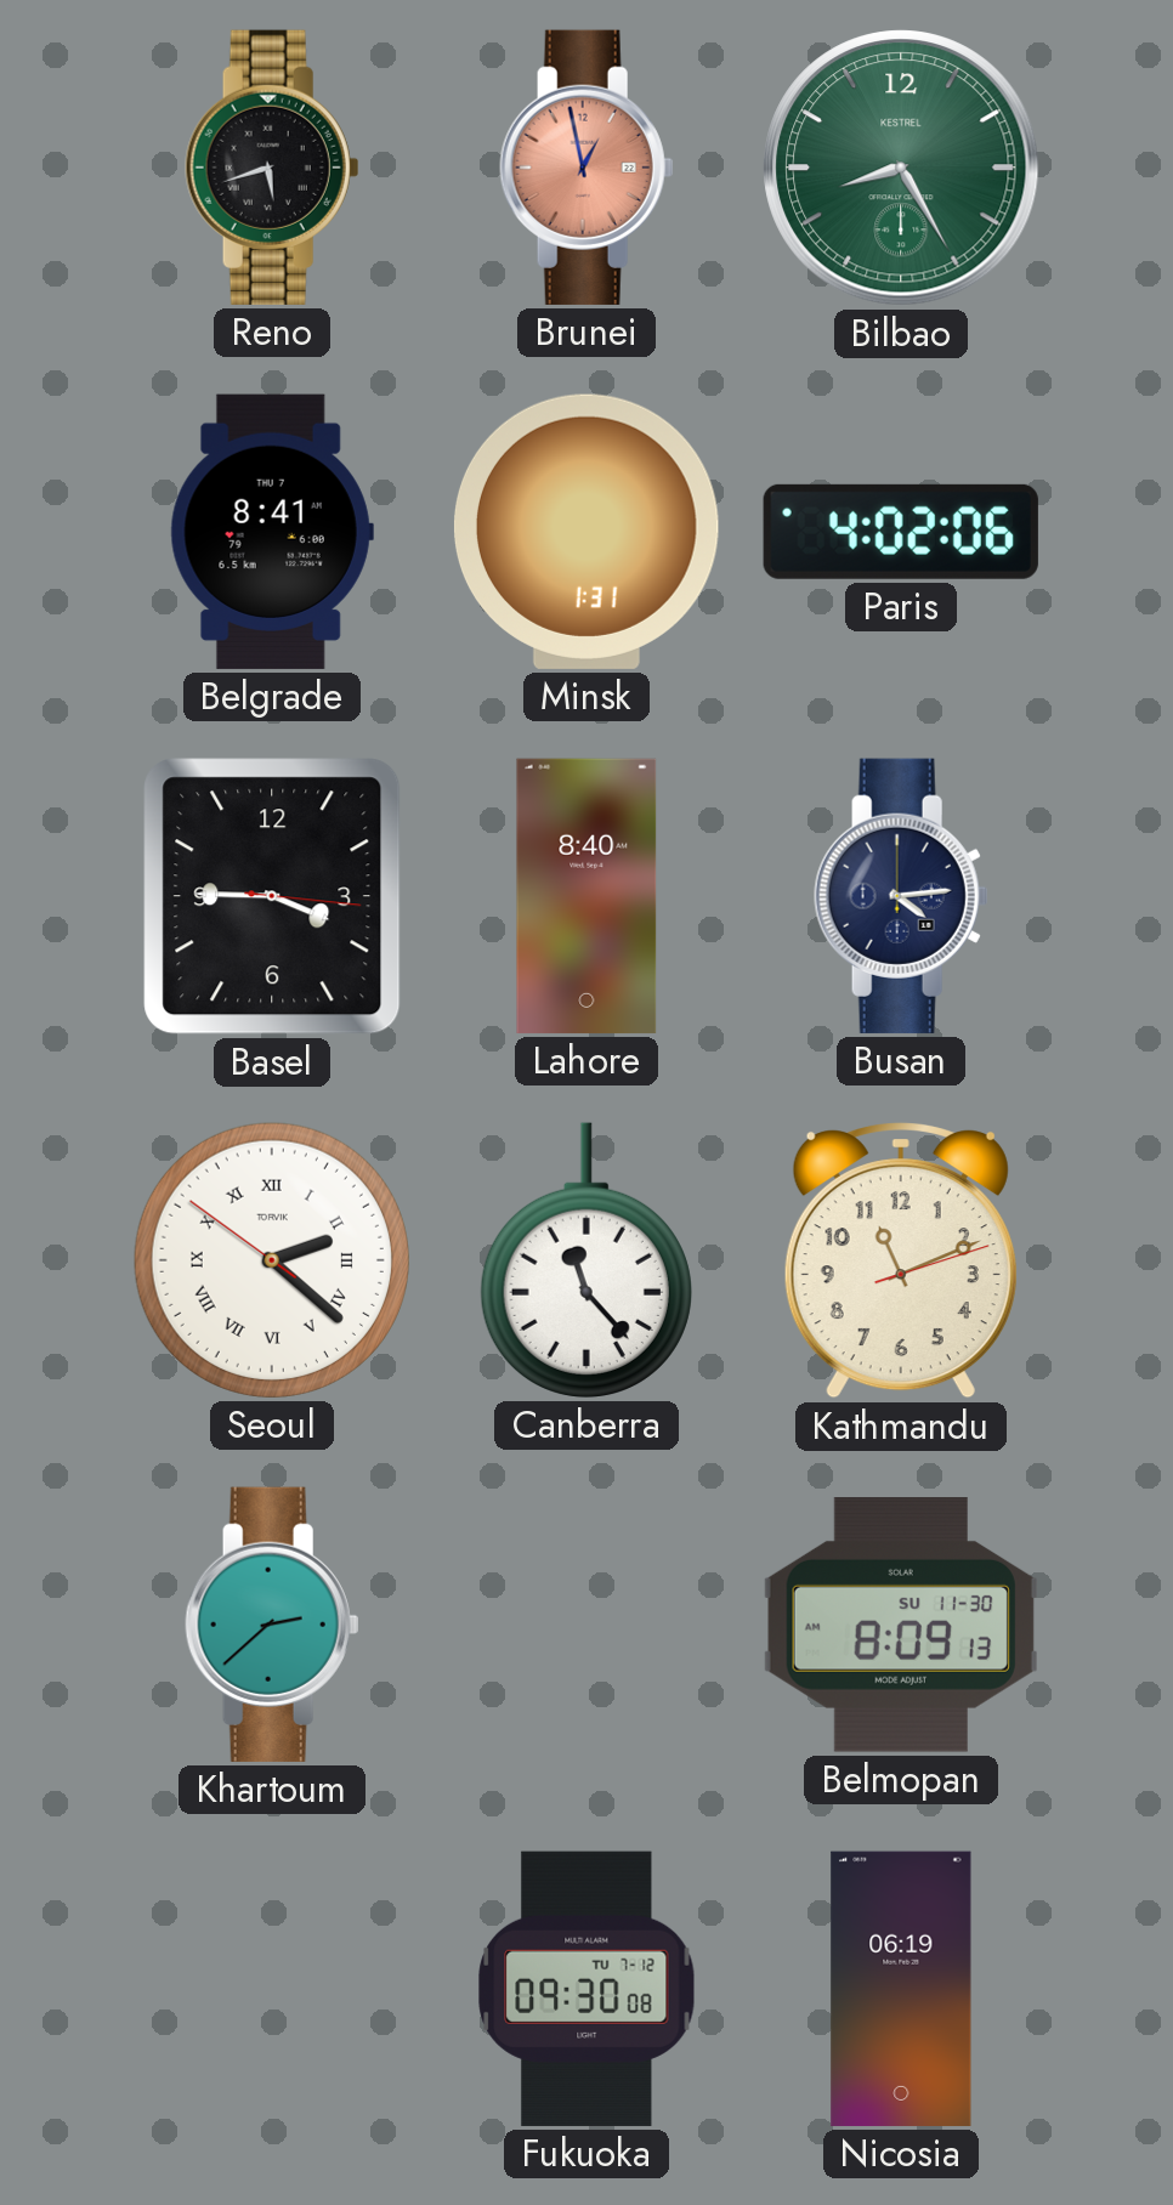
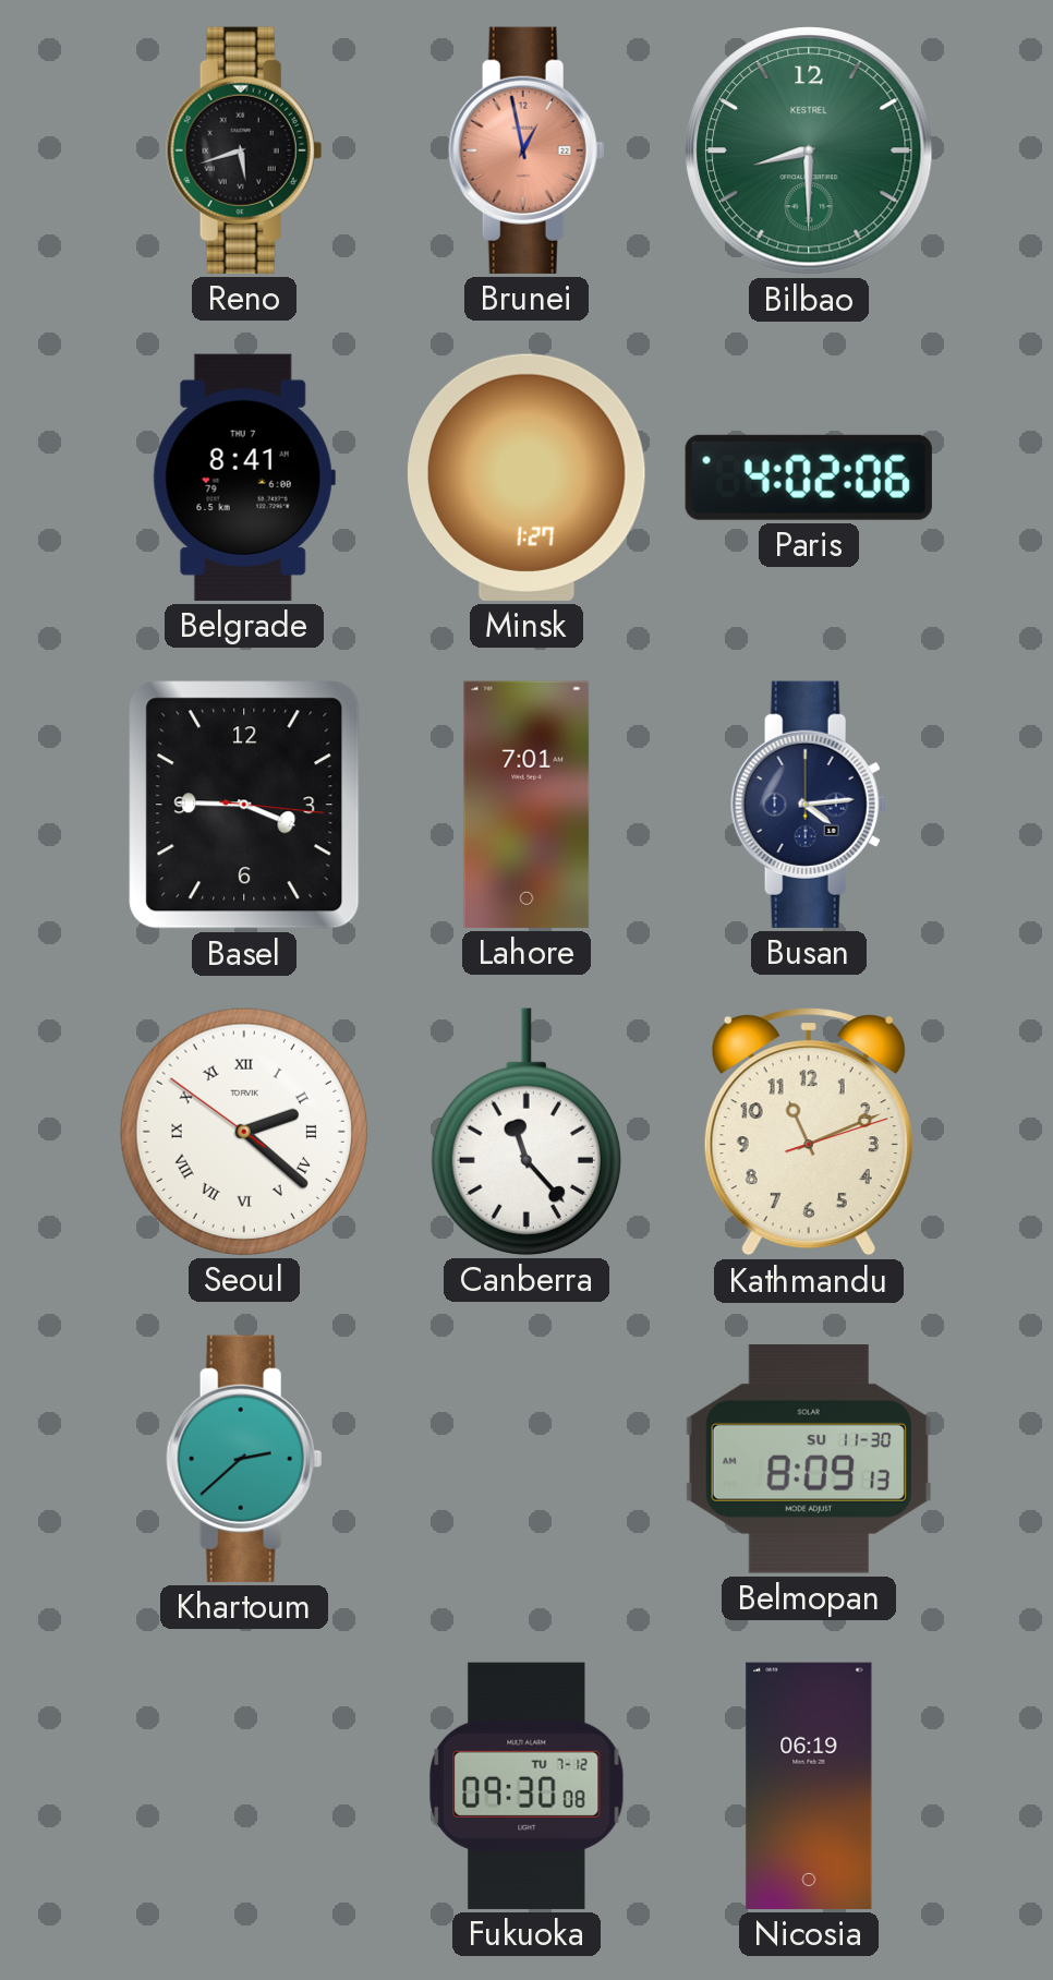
Bilbao: 8:25 -> 8:30 (809, 150)
Minsk: 1:31 -> 1:27 (526, 478)
Lahore: 8:40 -> 7:01 (526, 805)
